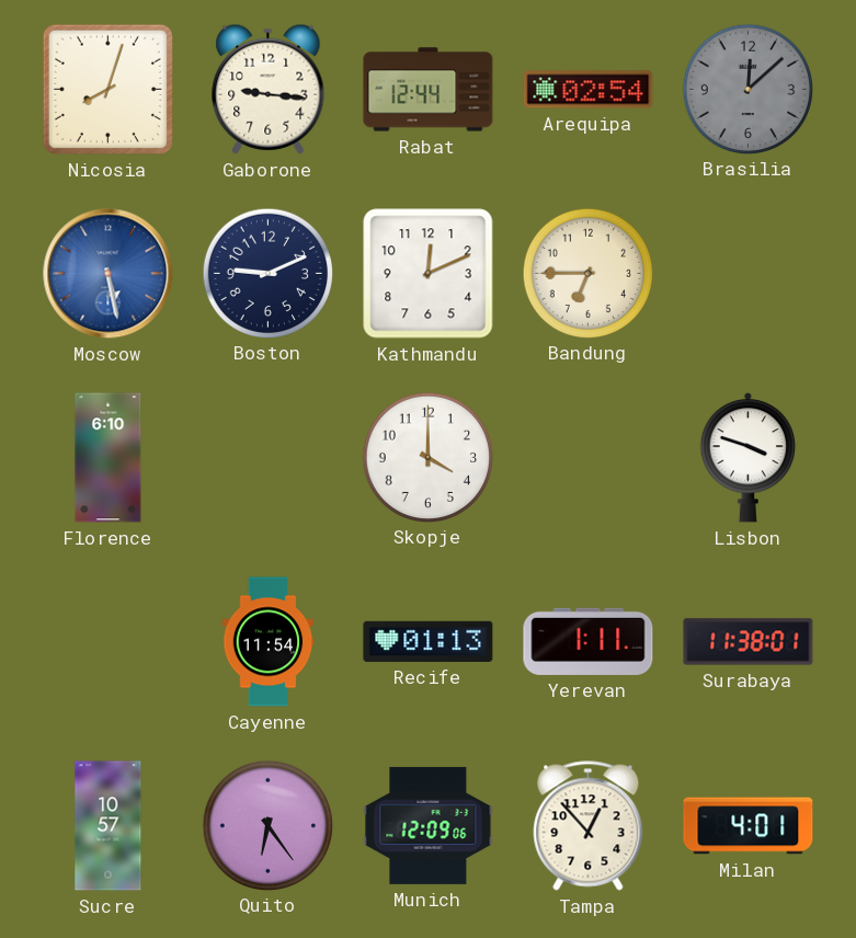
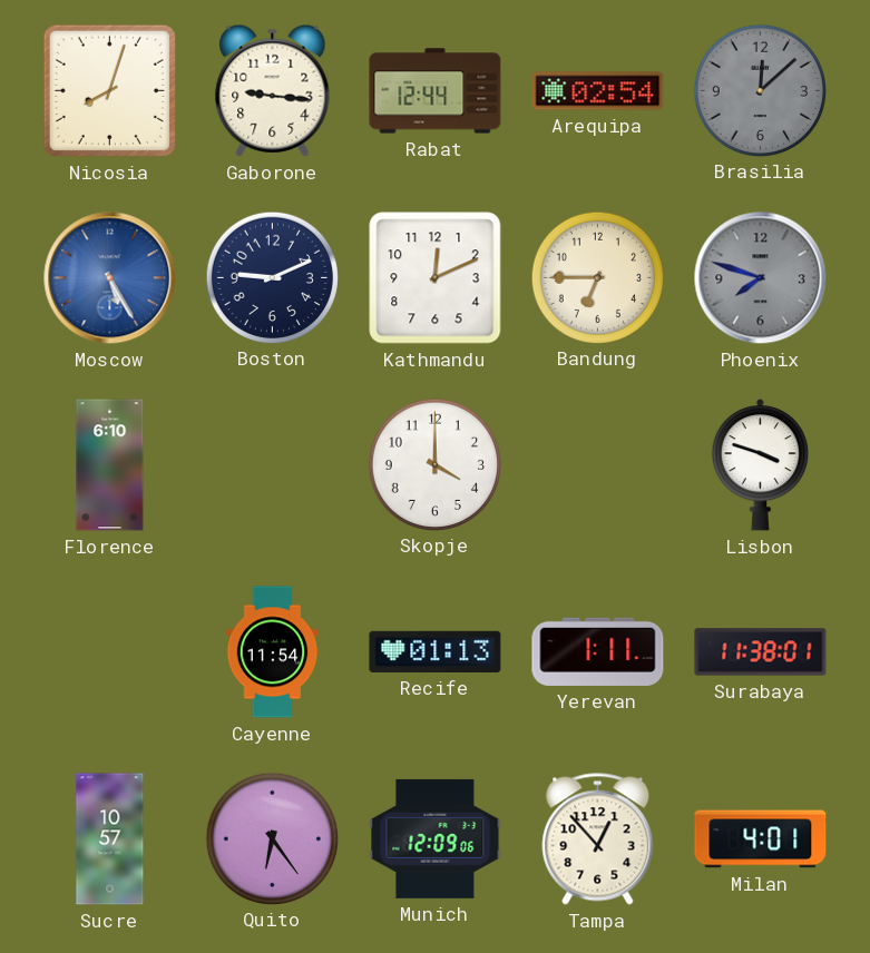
Moscow: 5:28 -> 5:25 (110, 278)
Phoenix: none -> 7:48 (761, 278)
